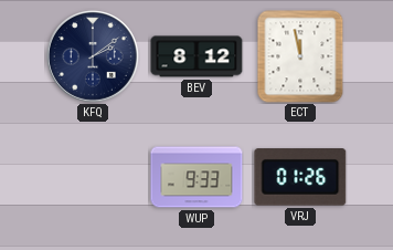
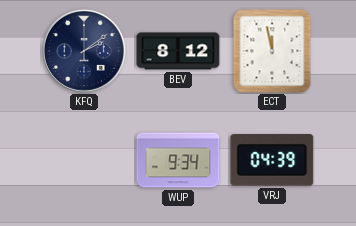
WUP: 9:33 -> 9:34 (178, 160)
VRJ: 01:26 -> 04:39 (272, 160)
